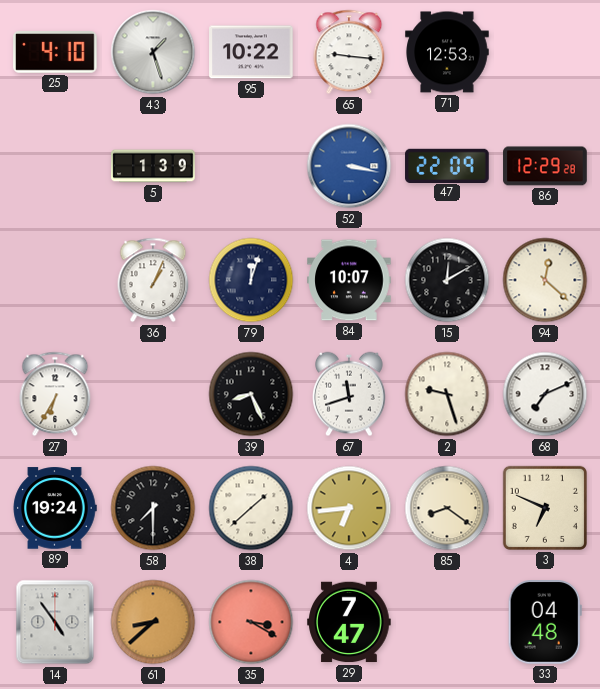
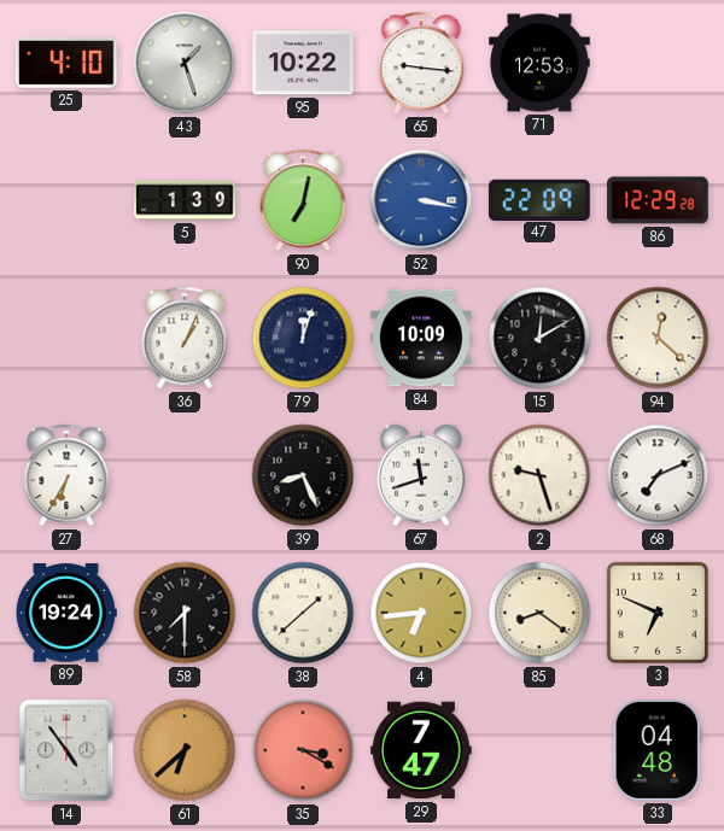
90: none -> 7:02 (303, 200)
84: 10:07 -> 10:09 (421, 338)
61: 8:38 -> 6:38 (185, 750)
